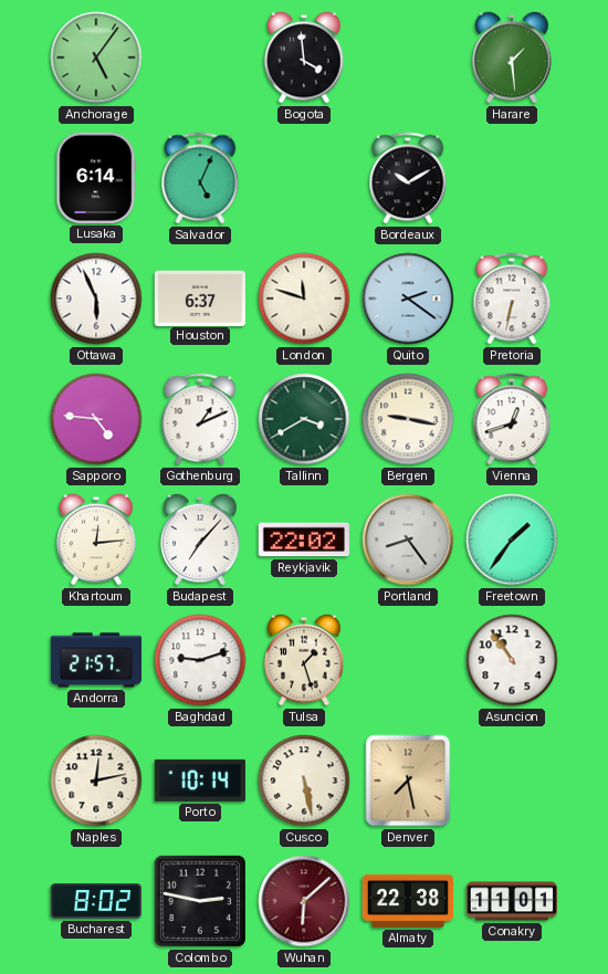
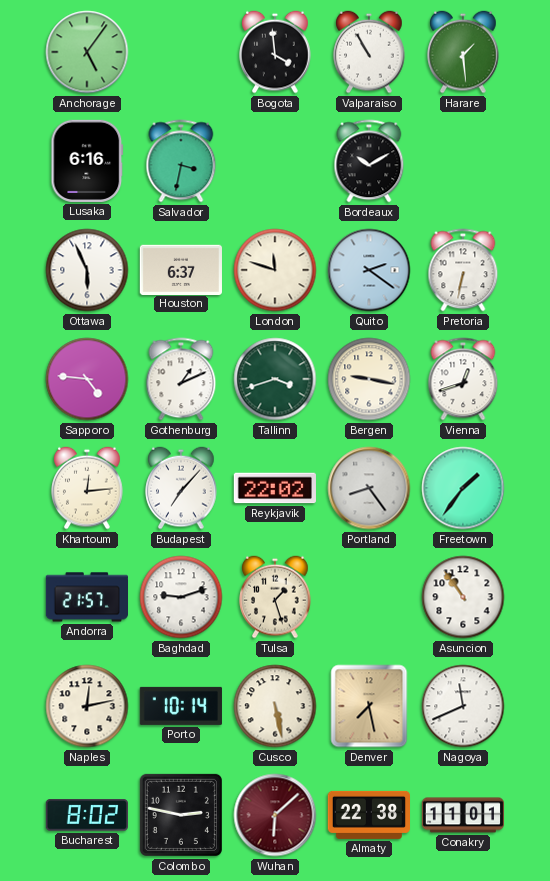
Valparaiso: none -> 10:55 (369, 52)
Lusaka: 6:14 -> 6:16 (87, 161)
Salvador: 5:04 -> 3:32 (181, 161)
Tallinn: 3:40 -> 3:42 (275, 379)
Nagoya: none -> 11:41 (463, 706)
